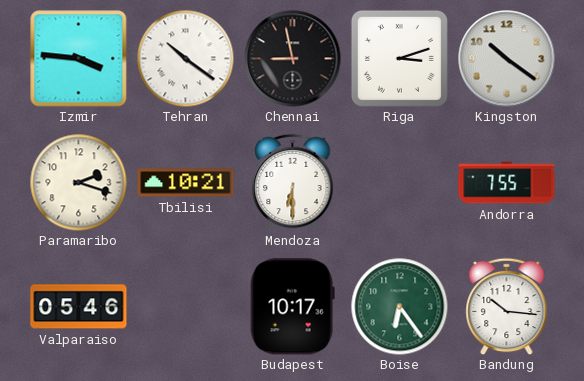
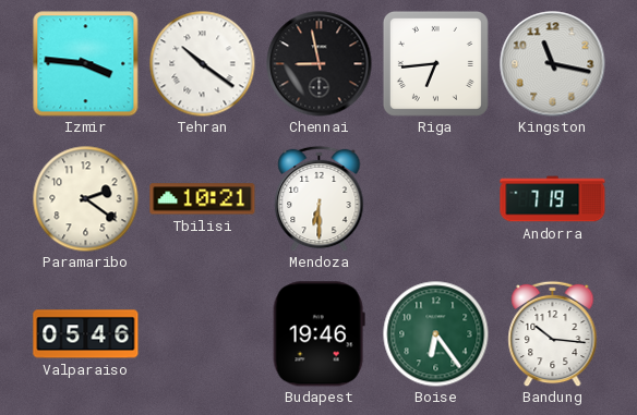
Riga: 3:12 -> 6:44 (435, 63)
Kingston: 10:21 -> 11:17 (553, 64)
Paramaribo: 2:18 -> 2:21 (85, 198)
Andorra: 7:55 -> 7:19 (553, 199)
Budapest: 10:17 -> 19:46 (318, 334)
